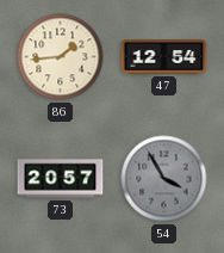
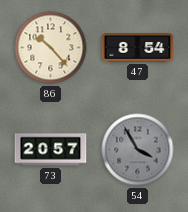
86: 1:44 -> 10:23 (51, 48)
47: 12:54 -> 8:54 (138, 48)
